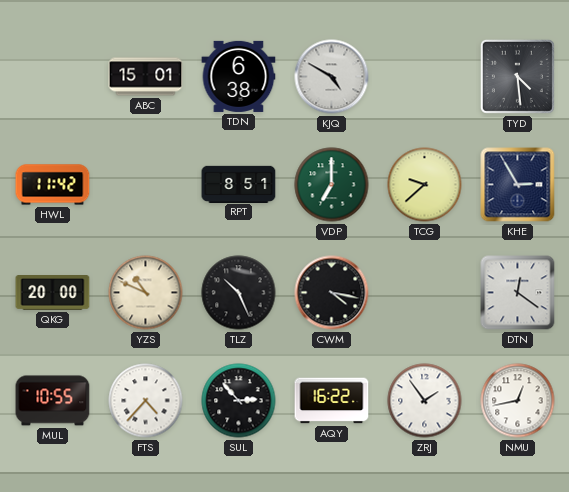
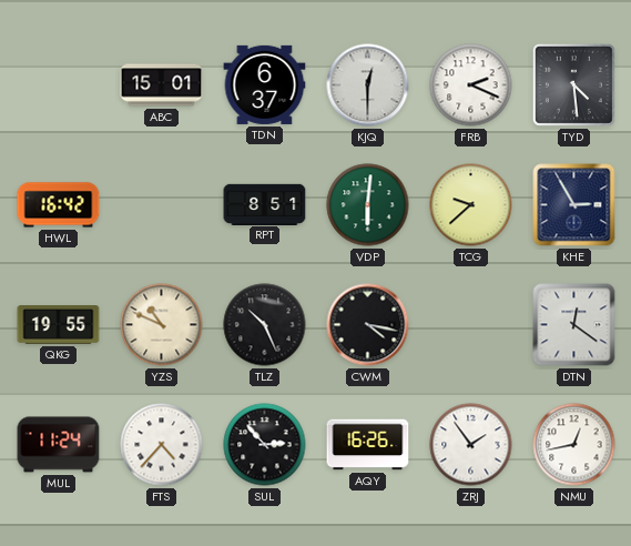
TDN: 6:38 -> 6:37 (265, 84)
KJQ: 4:50 -> 12:30 (368, 85)
FRB: none -> 2:19 (471, 85)
HWL: 11:42 -> 16:42 (59, 205)
VDP: 7:00 -> 6:01 (368, 205)
QKG: 20:00 -> 19:55 (59, 325)
MUL: 10:55 -> 11:24 (59, 445)
AQY: 16:22 -> 16:26 (368, 445)
